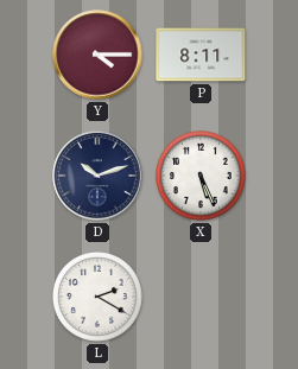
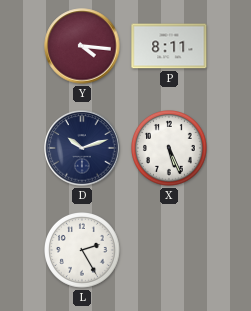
Y: 4:15 -> 4:16 (82, 46)
L: 2:20 -> 2:25 (83, 251)
